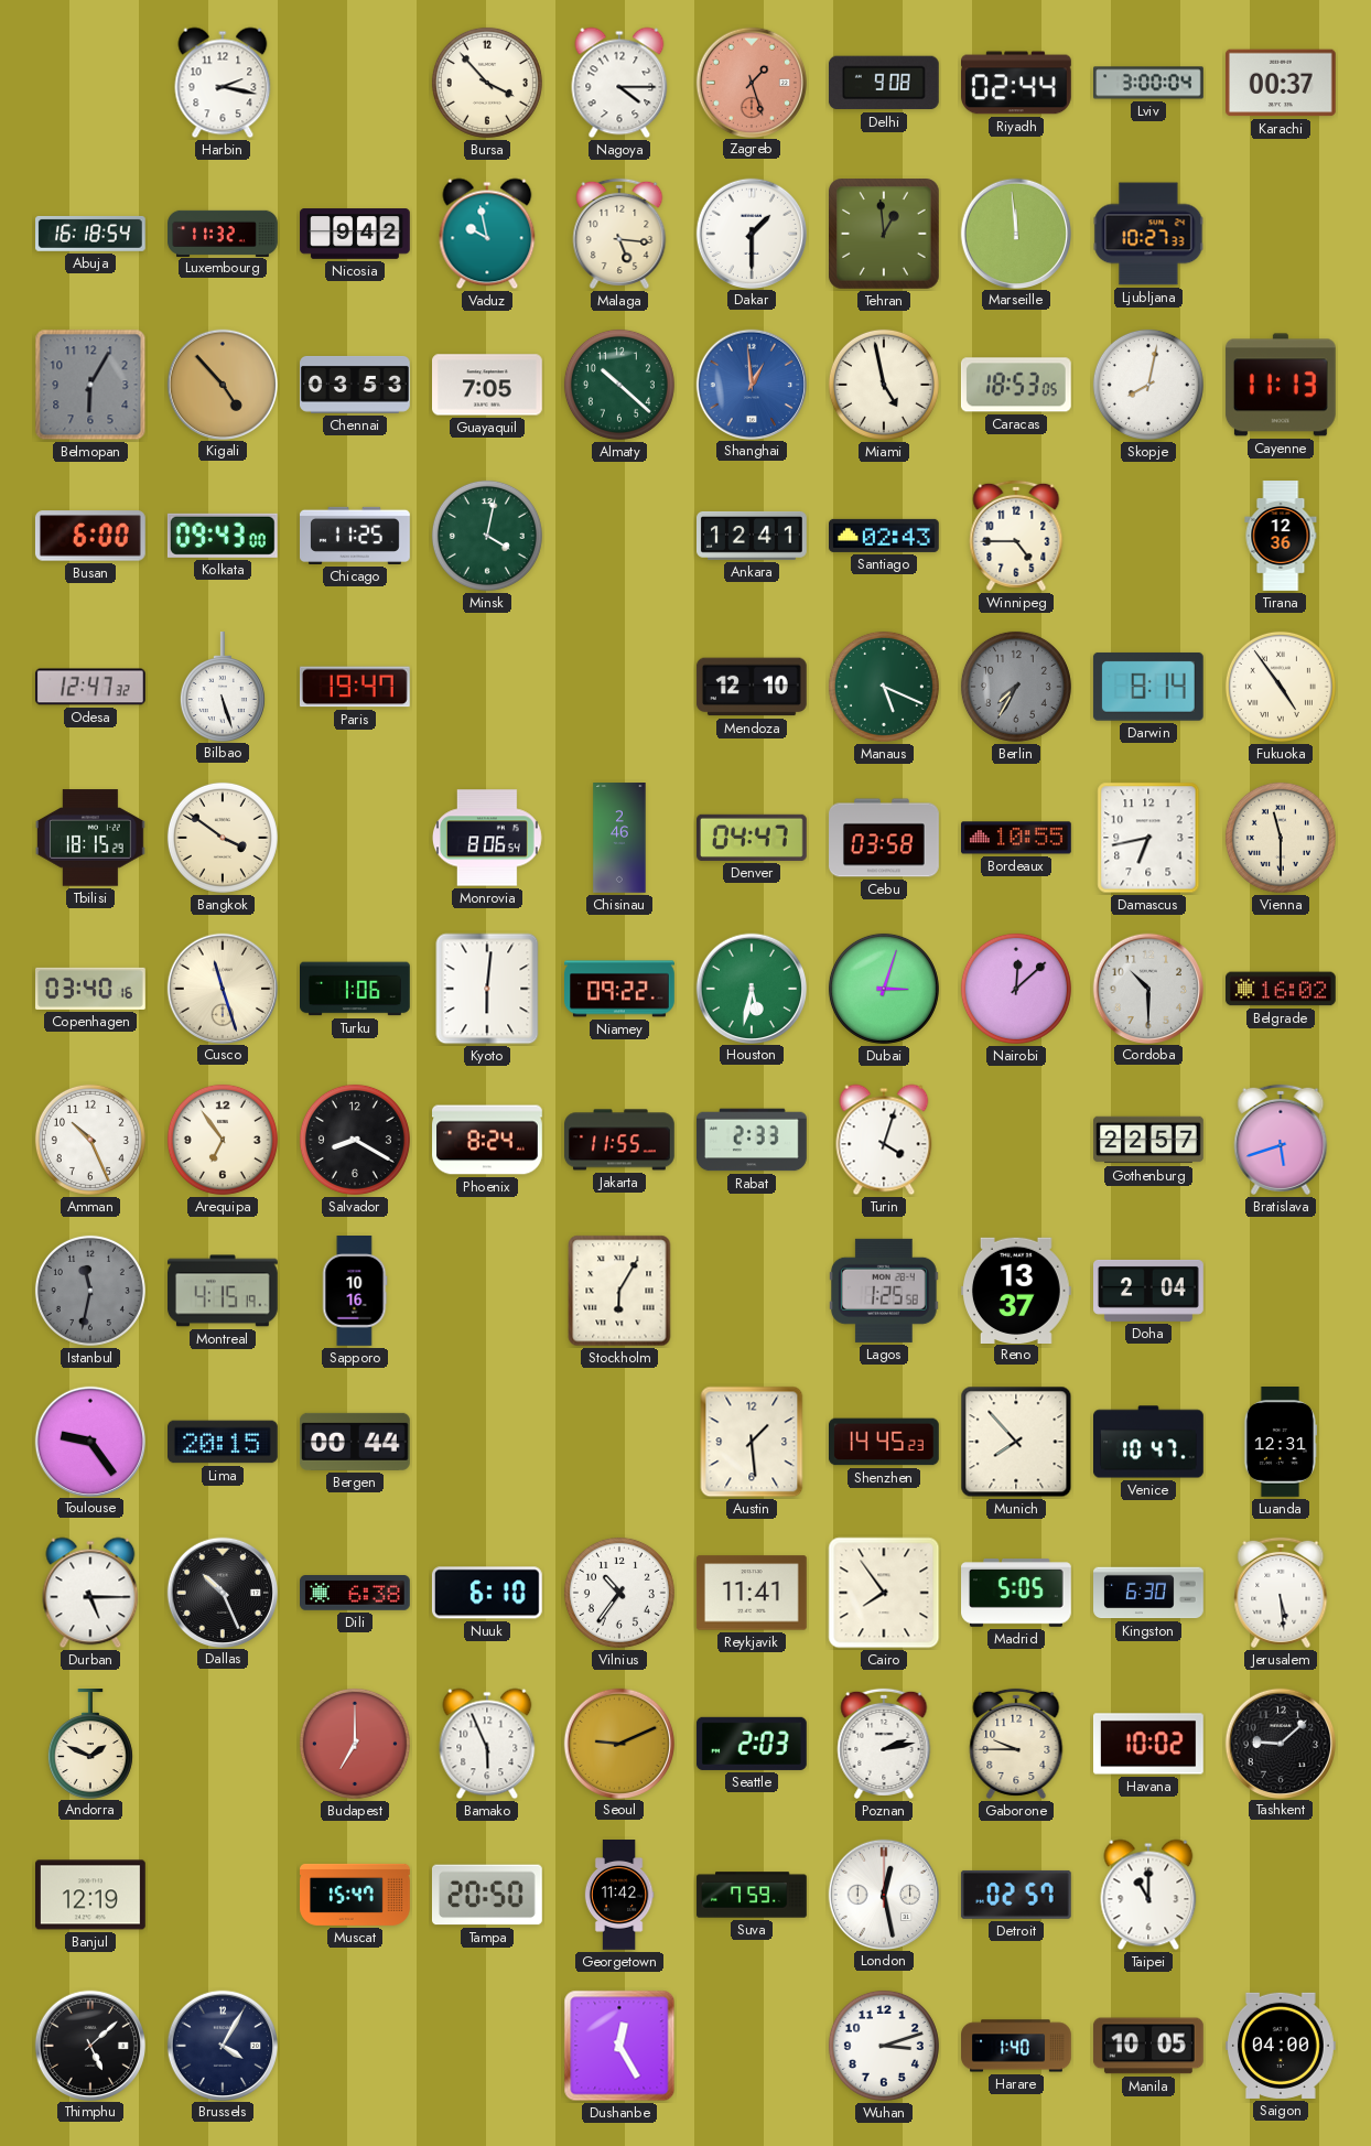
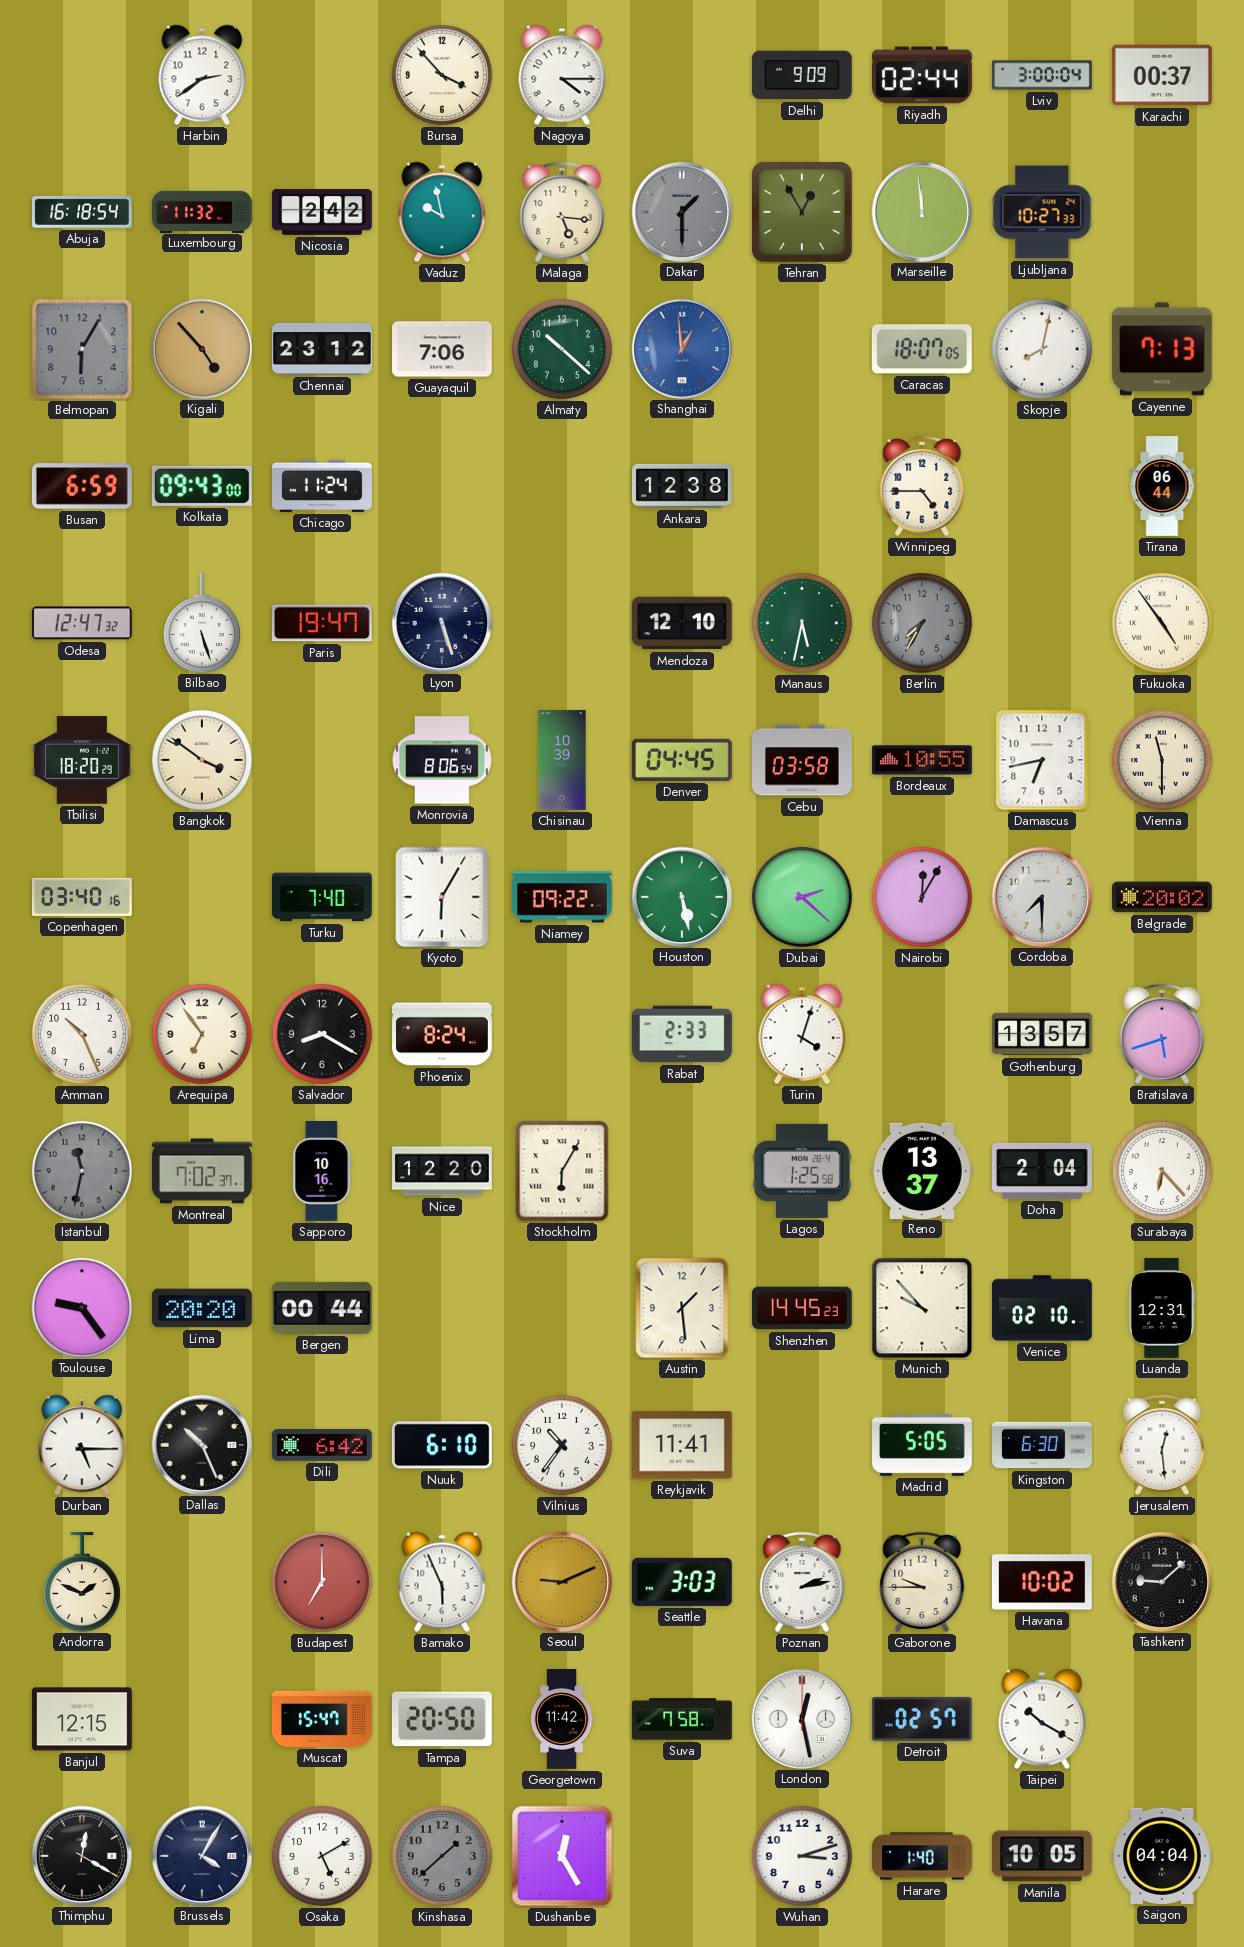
Harbin: 2:17 -> 2:39 (202, 75)
Zagreb: 1:27 -> none (751, 82)
Delhi: 9:08 -> 9:09 (802, 75)
Nicosia: 9:42 -> 2:42 (322, 212)
Dakar dial: white -> grey (681, 211)
Tehran: 12:59 -> 12:55 (803, 213)
Chennai: 03:53 -> 23:12 (322, 349)
Guayaquil: 7:05 -> 7:06 (443, 349)
Miami: 4:58 -> none (884, 385)
Caracas: 18:53 -> 18:07 (922, 349)
Cayenne: 11:13 -> 7:13 (1162, 349)
Busan: 6:00 -> 6:59 (82, 486)
Chicago: 11:25 -> 11:24 (323, 486)
Minsk: 4:02 -> none (487, 536)
Ankara: 12:41 -> 12:38 (683, 486)
Santiago: 02:43 -> none (885, 536)
Tirana: 12:36 -> 06:44 (1162, 486)
Lyon: none -> 5:27 (441, 622)
Manaus: 5:19 -> 5:32 (802, 623)
Darwin: 8:14 -> none (1148, 687)
Tbilisi: 18:15 -> 18:20 (83, 760)
Chisinau: 2:46 -> 10:39 (562, 760)
Denver: 04:47 -> 04:45 (683, 760)
Cusco: 11:27 -> none (222, 988)
Turku: 1:06 -> 7:40 (323, 897)
Kyoto: 6:01 -> 6:05 (442, 897)
Houston: 5:32 -> 5:28 (681, 896)
Dubai: 3:03 -> 2:22 (802, 897)
Nairobi: 12:08 -> 12:05 (922, 897)
Cordoba: 10:30 -> 7:30 (1041, 896)
Belgrade: 16:02 -> 20:02 (1163, 897)
Jakarta: 11:55 -> none (620, 1140)
Gothenburg: 22:57 -> 13:57 (1043, 1034)
Montreal: 4:15 -> 7:02 (203, 1171)
Nice: none -> 12:20 (443, 1171)
Surabaya: none -> 6:23 (1162, 1171)
Lima: 20:15 -> 20:20 (203, 1308)
Munich: 7:53 -> 9:53 (922, 1308)
Venice: 10:47 -> 02:10 (1043, 1308)
Dili: 6:38 -> 6:42 (323, 1446)
Cairo: 7:54 -> none (884, 1593)
Jerusalem: 5:29 -> 12:29 (1162, 1445)
Seattle: 2:03 -> 3:03 (682, 1582)
Banjul: 12:19 -> 12:15 (83, 1719)
Suva: 7:59 -> 7:58 (682, 1719)
Taipei: 11:00 -> 10:20 (1042, 1719)
Thimphu: 5:08 -> 12:20 (81, 1855)
Osaka: none -> 5:10 (322, 1856)
Kinshasa: none -> 1:38 (442, 1856)
Saigon: 04:00 -> 04:04 (1163, 1856)
